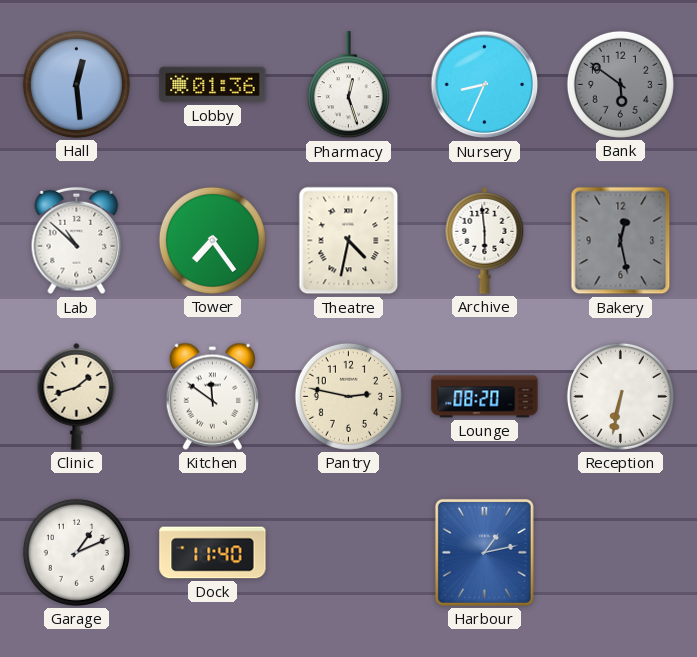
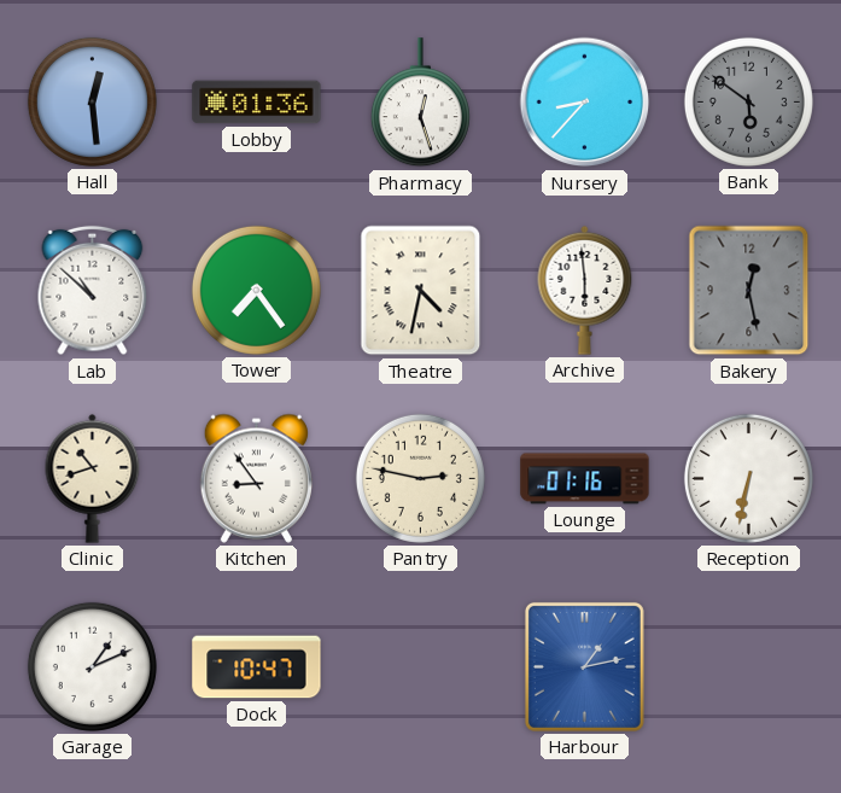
Nursery: 8:34 -> 8:37 (585, 103)
Clinic: 1:42 -> 10:42 (93, 478)
Kitchen: 11:51 -> 8:54 (256, 478)
Lounge: 08:20 -> 01:16 (585, 479)
Dock: 11:40 -> 10:47 (257, 667)
